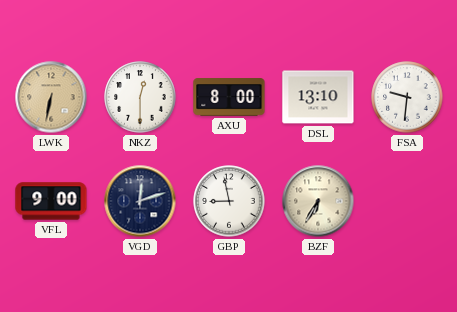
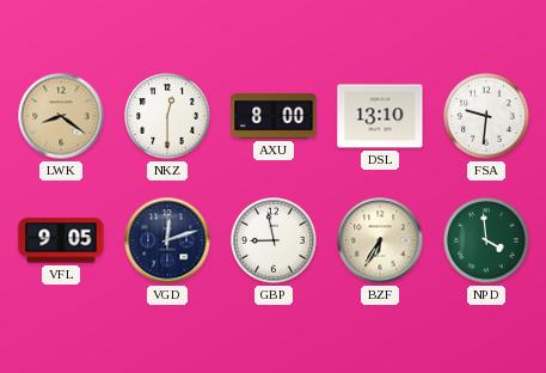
LWK: 6:32 -> 8:21 (61, 116)
VFL: 9:00 -> 9:05 (61, 240)
NPD: none -> 3:59 (486, 240)
